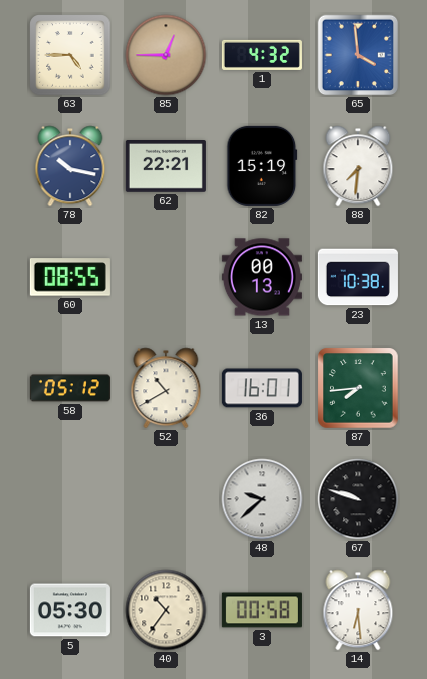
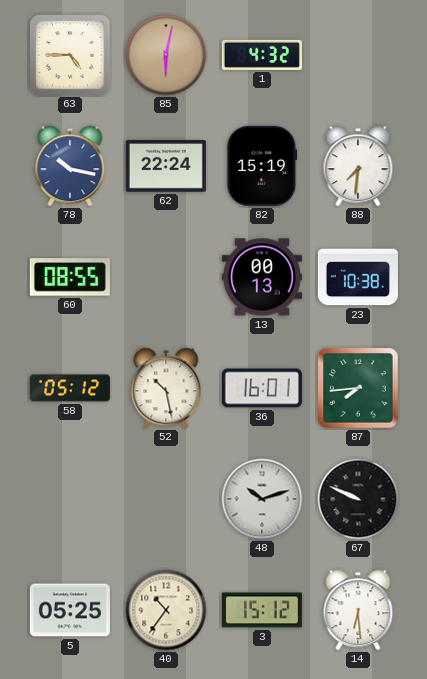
85: 12:45 -> 6:02 (166, 55)
65: 3:59 -> none (358, 55)
62: 22:21 -> 22:24 (166, 167)
52: 10:40 -> 10:28 (166, 388)
48: 9:38 -> 10:12 (262, 499)
67: 9:48 -> 9:49 (358, 499)
5: 05:30 -> 05:25 (70, 610)
3: 00:58 -> 15:12 (262, 610)
